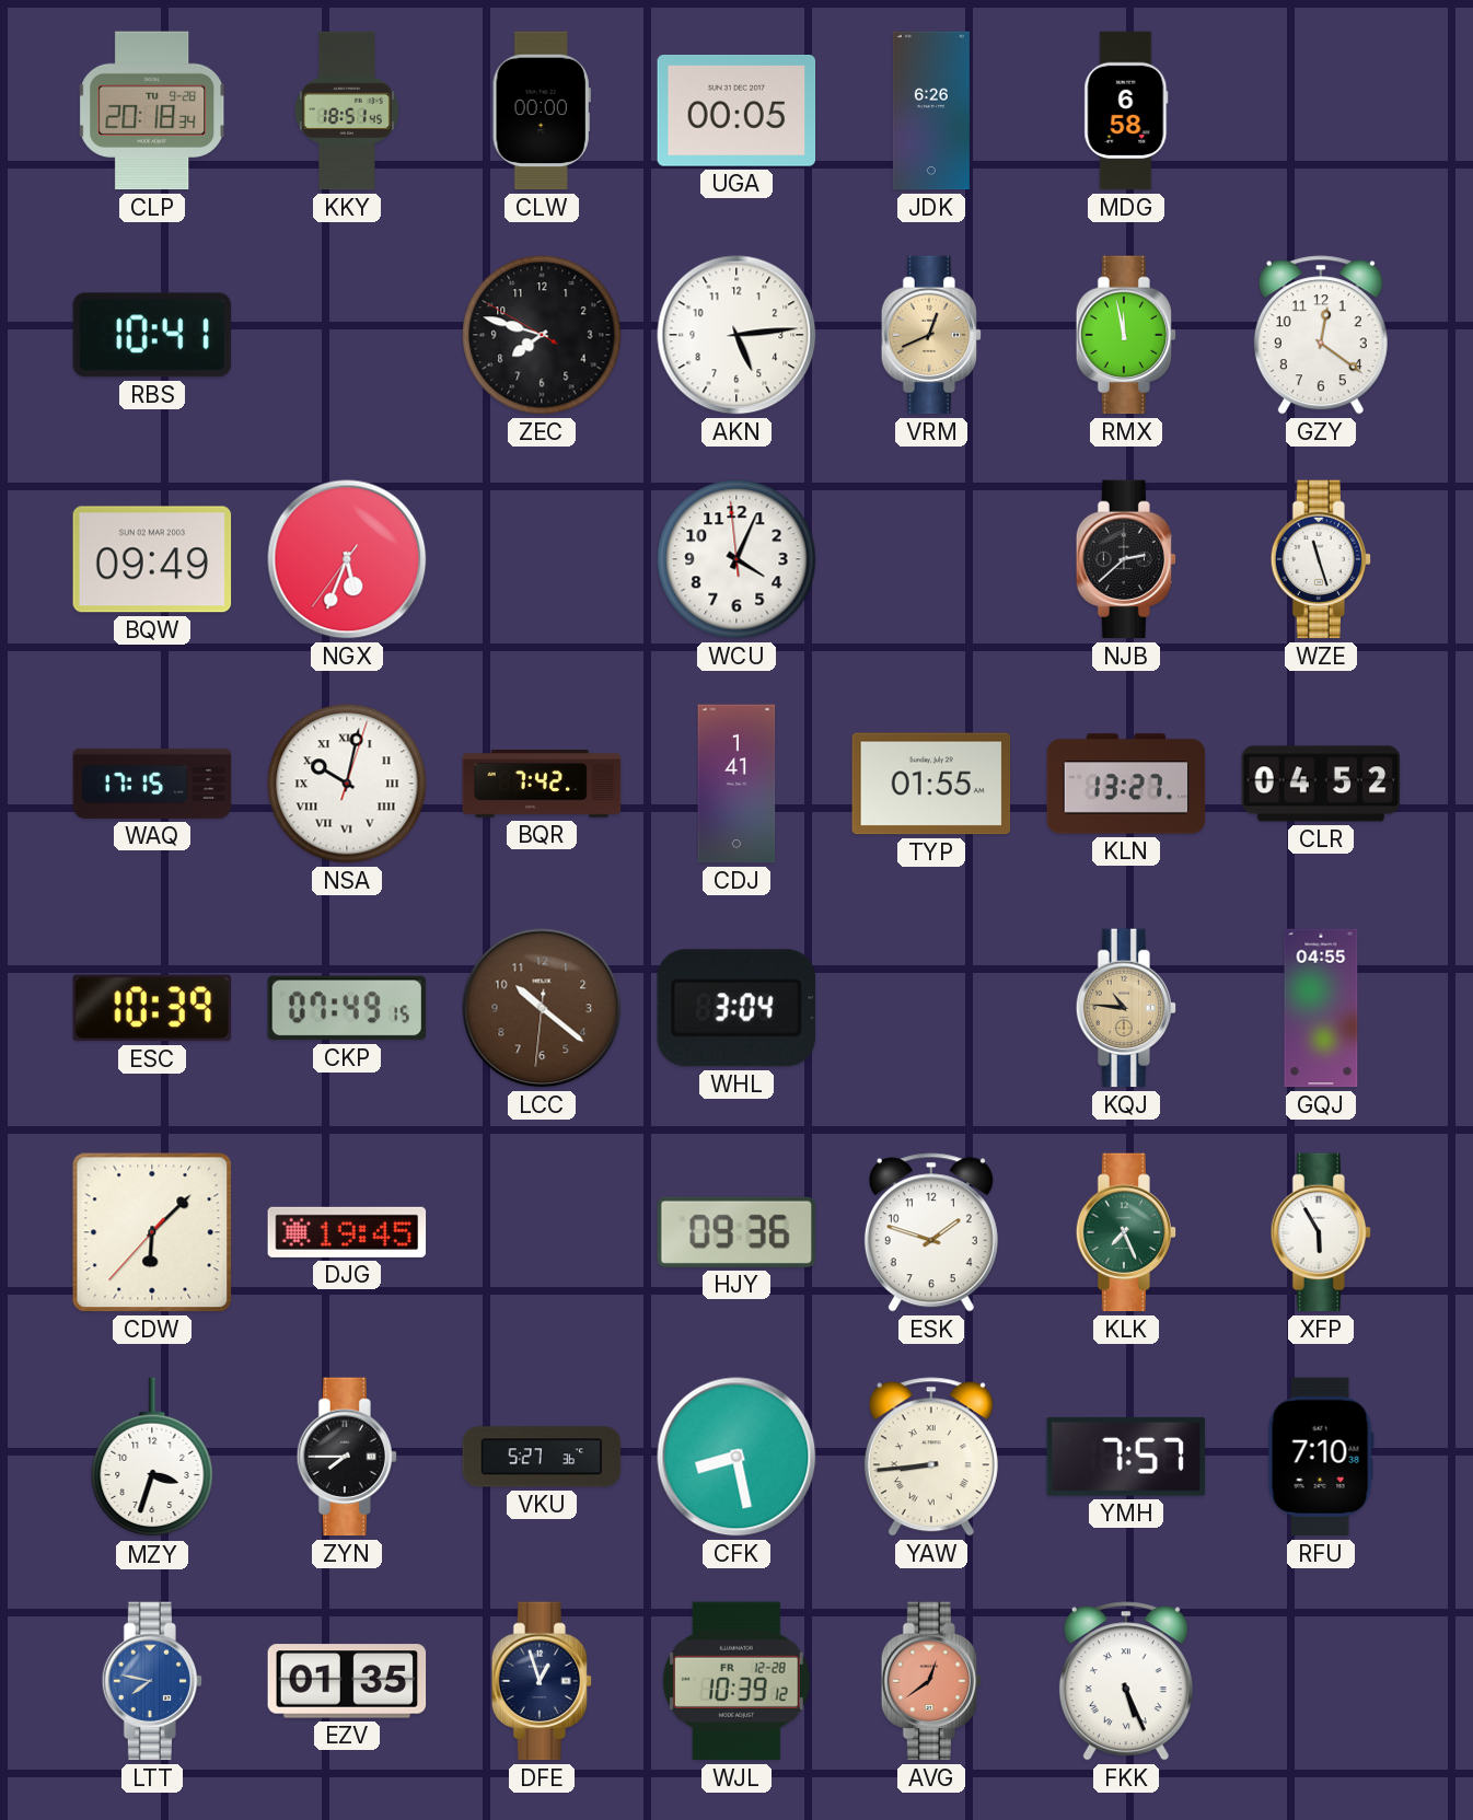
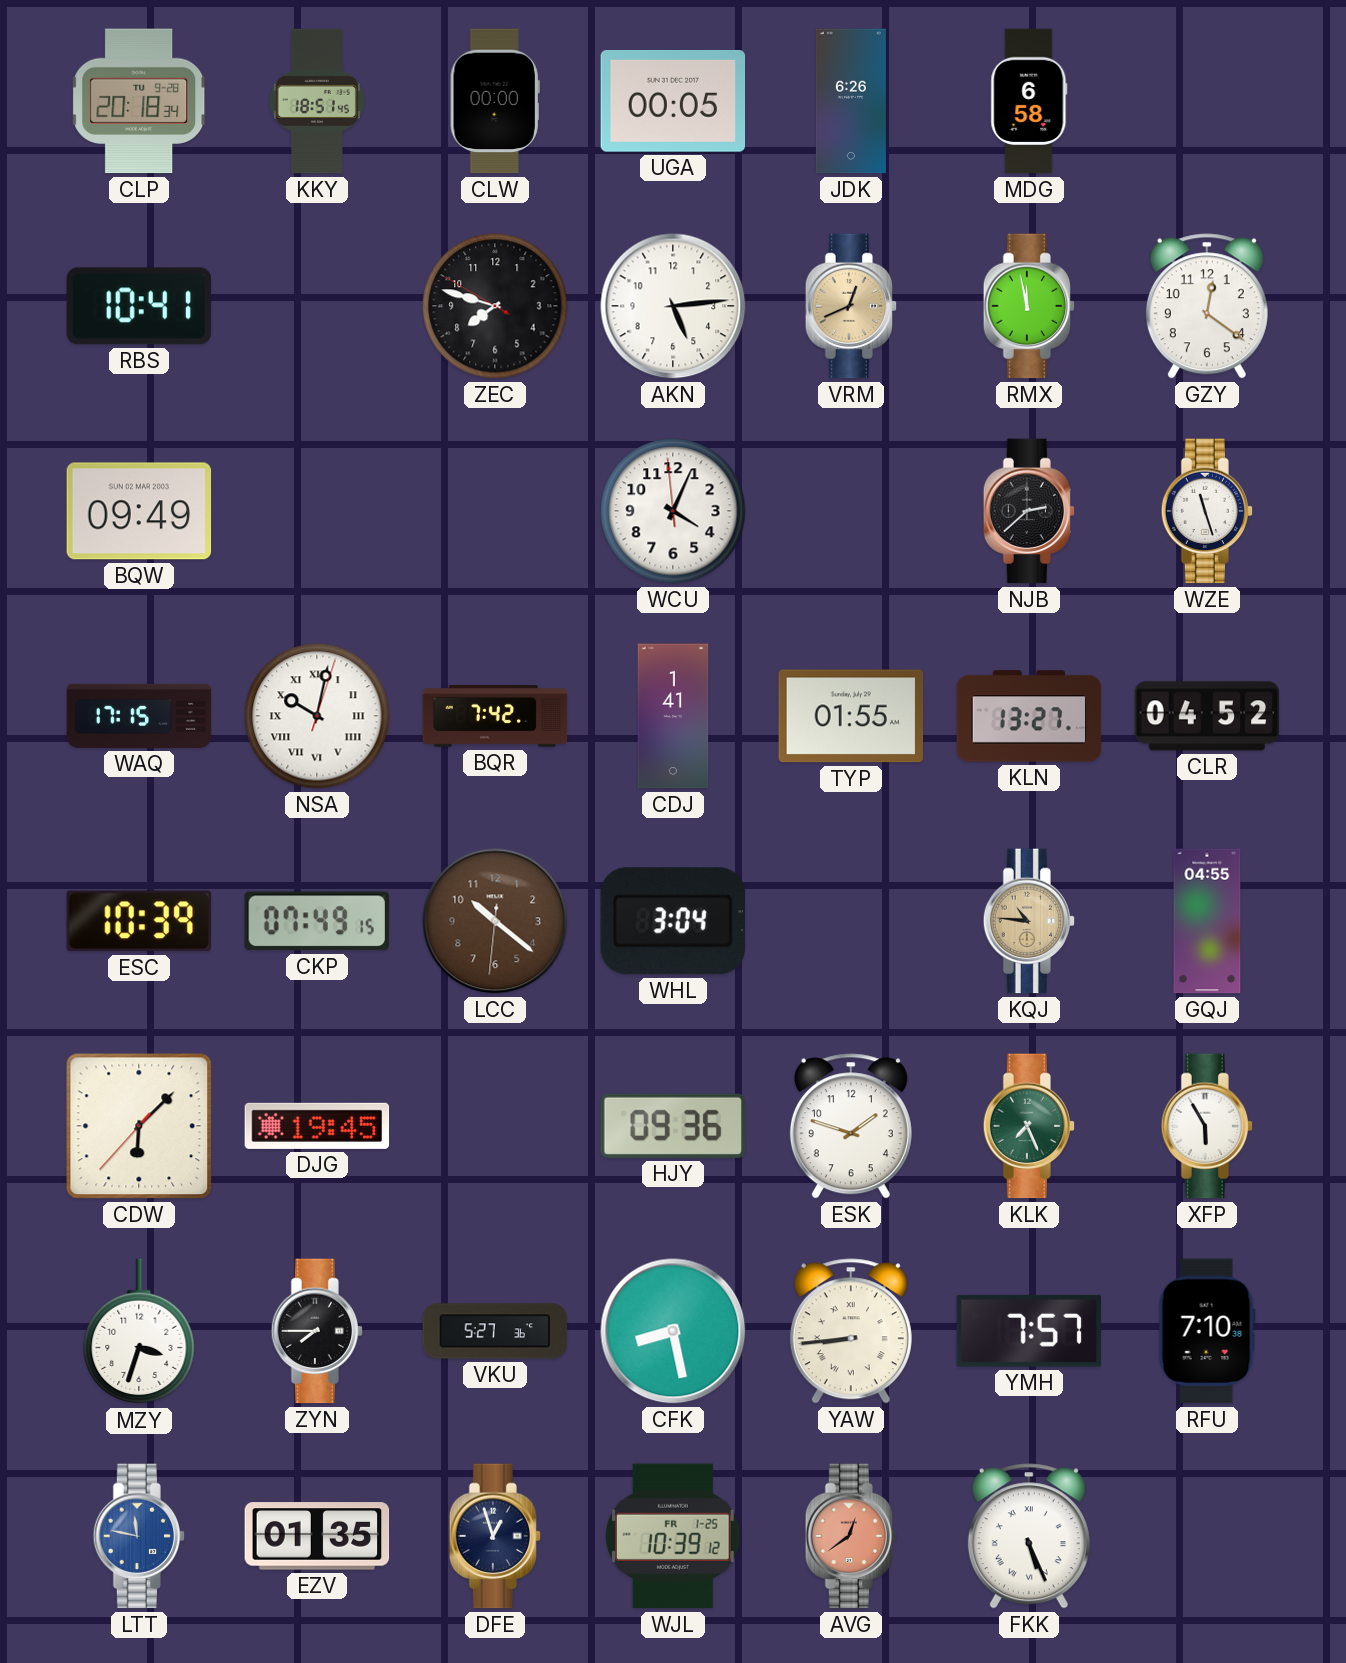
NGX: 5:33 -> none (347, 559)
LTT: 7:47 -> 11:47 (139, 1536)
WJL date: FR 12-28 -> FR 1-25 (673, 1536)
